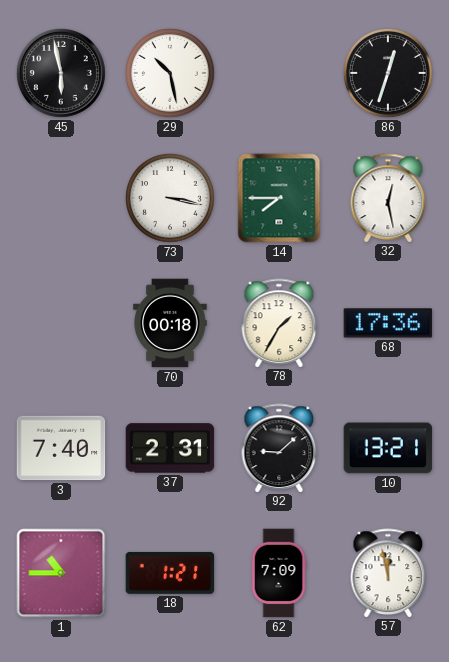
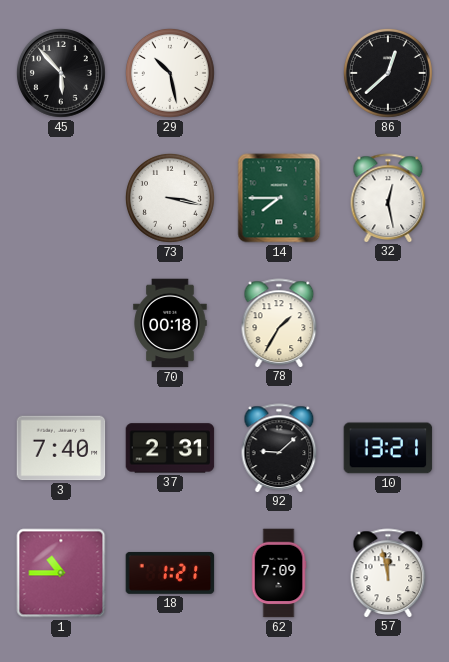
45: 5:58 -> 5:53 (61, 73)
86: 12:33 -> 12:38 (388, 73)
68: 17:36 -> none (388, 323)
